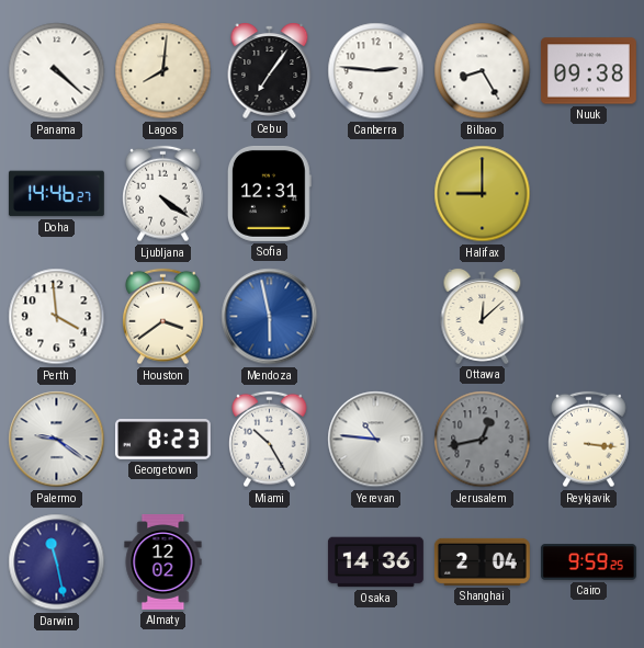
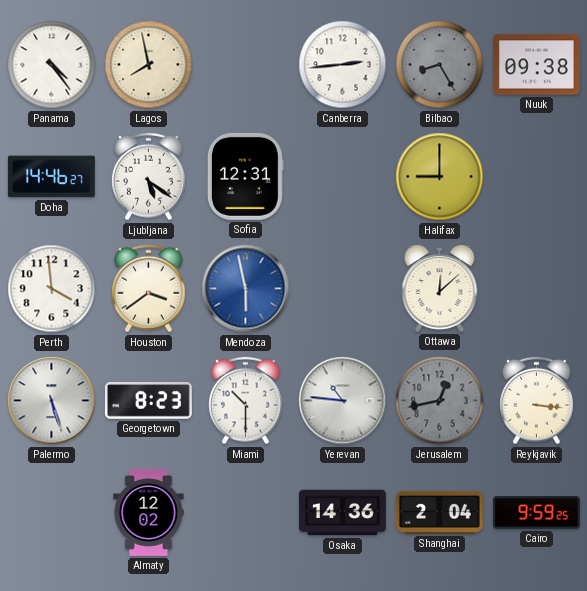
Panama: 4:22 -> 4:24 (52, 65)
Lagos: 8:01 -> 7:58 (149, 65)
Cebu: 7:06 -> none (270, 70)
Canberra: 2:46 -> 2:44 (343, 65)
Bilbao dial: white -> grey (440, 65)
Ljubljana: 4:21 -> 5:21 (149, 177)
Palermo: 9:21 -> 5:27 (52, 401)
Miami: 10:25 -> 10:30 (246, 401)
Darwin: 11:28 -> none (57, 562)
